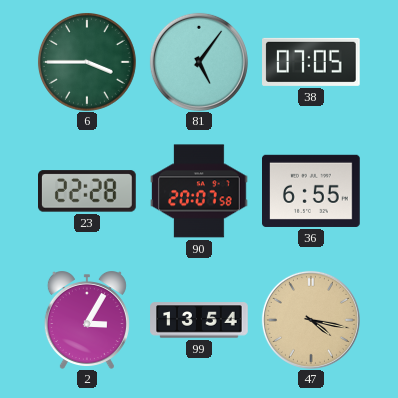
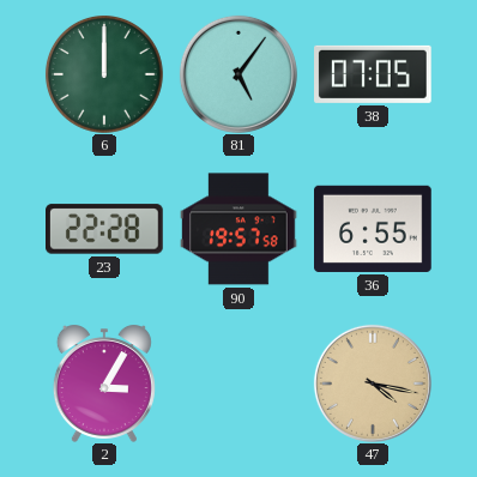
6: 3:45 -> 12:00 (104, 74)
90: 20:07 -> 19:57 (238, 229)
99: 13:54 -> none (199, 320)
